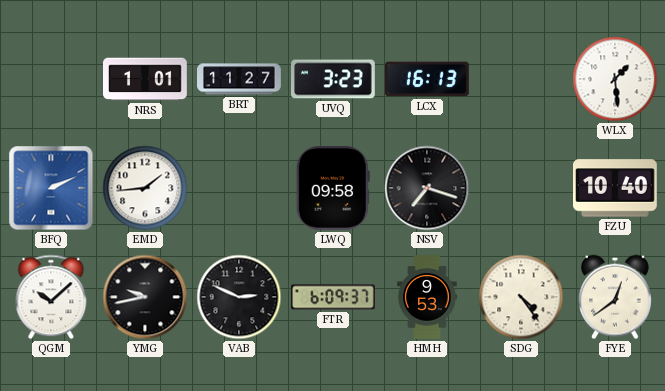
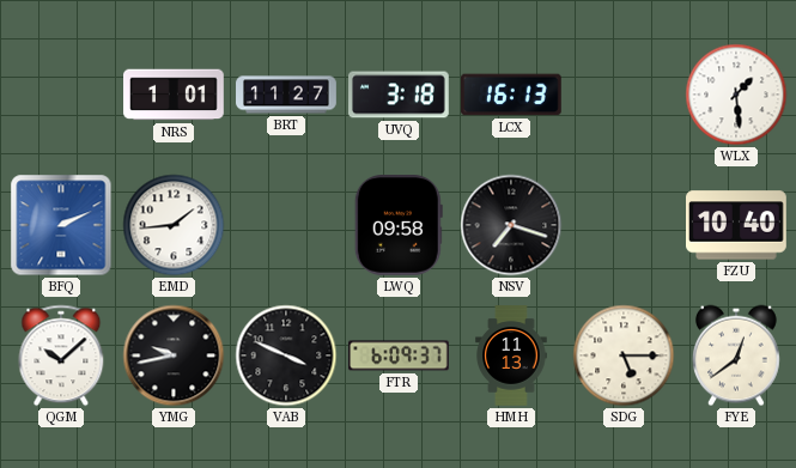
UVQ: 3:23 -> 3:18 (400, 95)
VAB: 2:49 -> 3:49 (286, 355)
HMH: 9:53 -> 11:13 (511, 355)
SDG: 4:24 -> 5:15 (624, 355)
